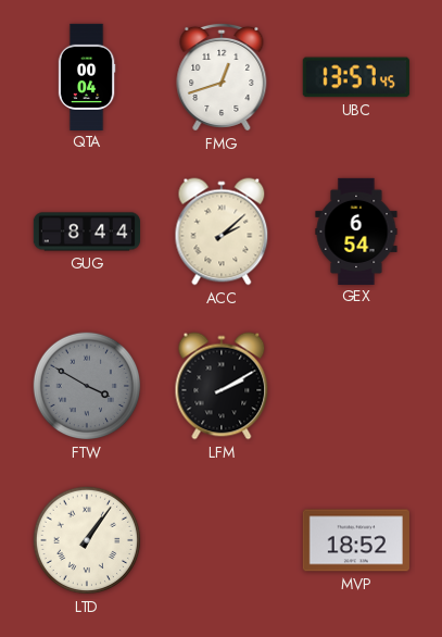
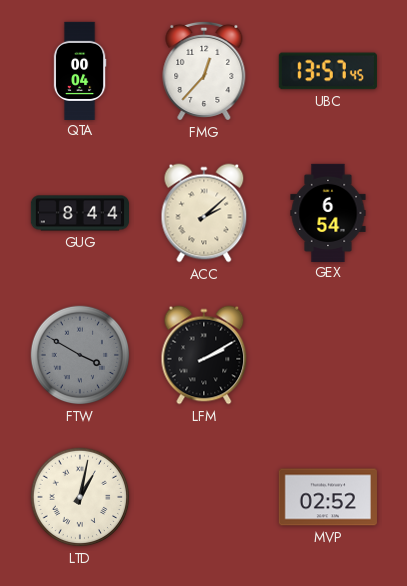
FMG: 12:42 -> 12:37 (204, 71)
LTD: 1:06 -> 1:02 (80, 497)
MVP: 18:52 -> 02:52 (328, 497)
